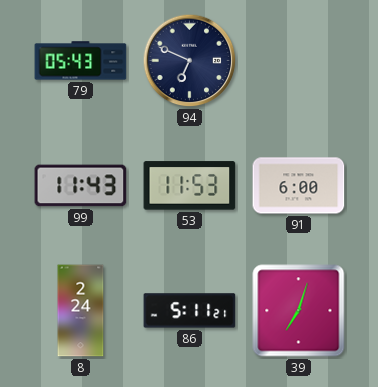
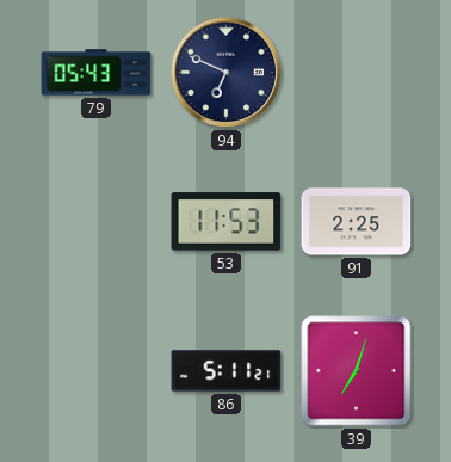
99: 11:43 -> none (81, 186)
91: 6:00 -> 2:25 (357, 222)
8: 2:24 -> none (81, 311)
